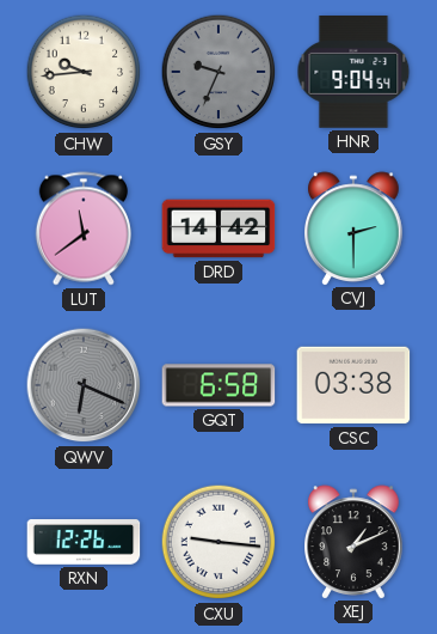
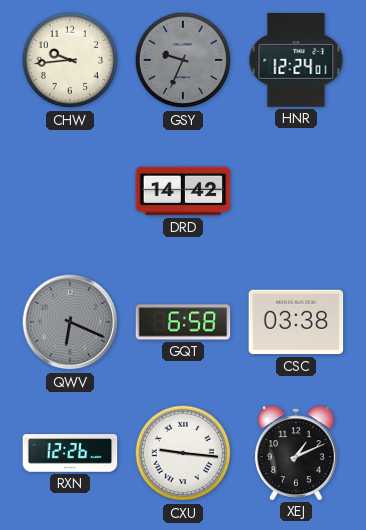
HNR: 9:04 -> 12:24 (296, 60)
LUT: 11:39 -> none (84, 228)
CVJ: 2:30 -> none (355, 228)
